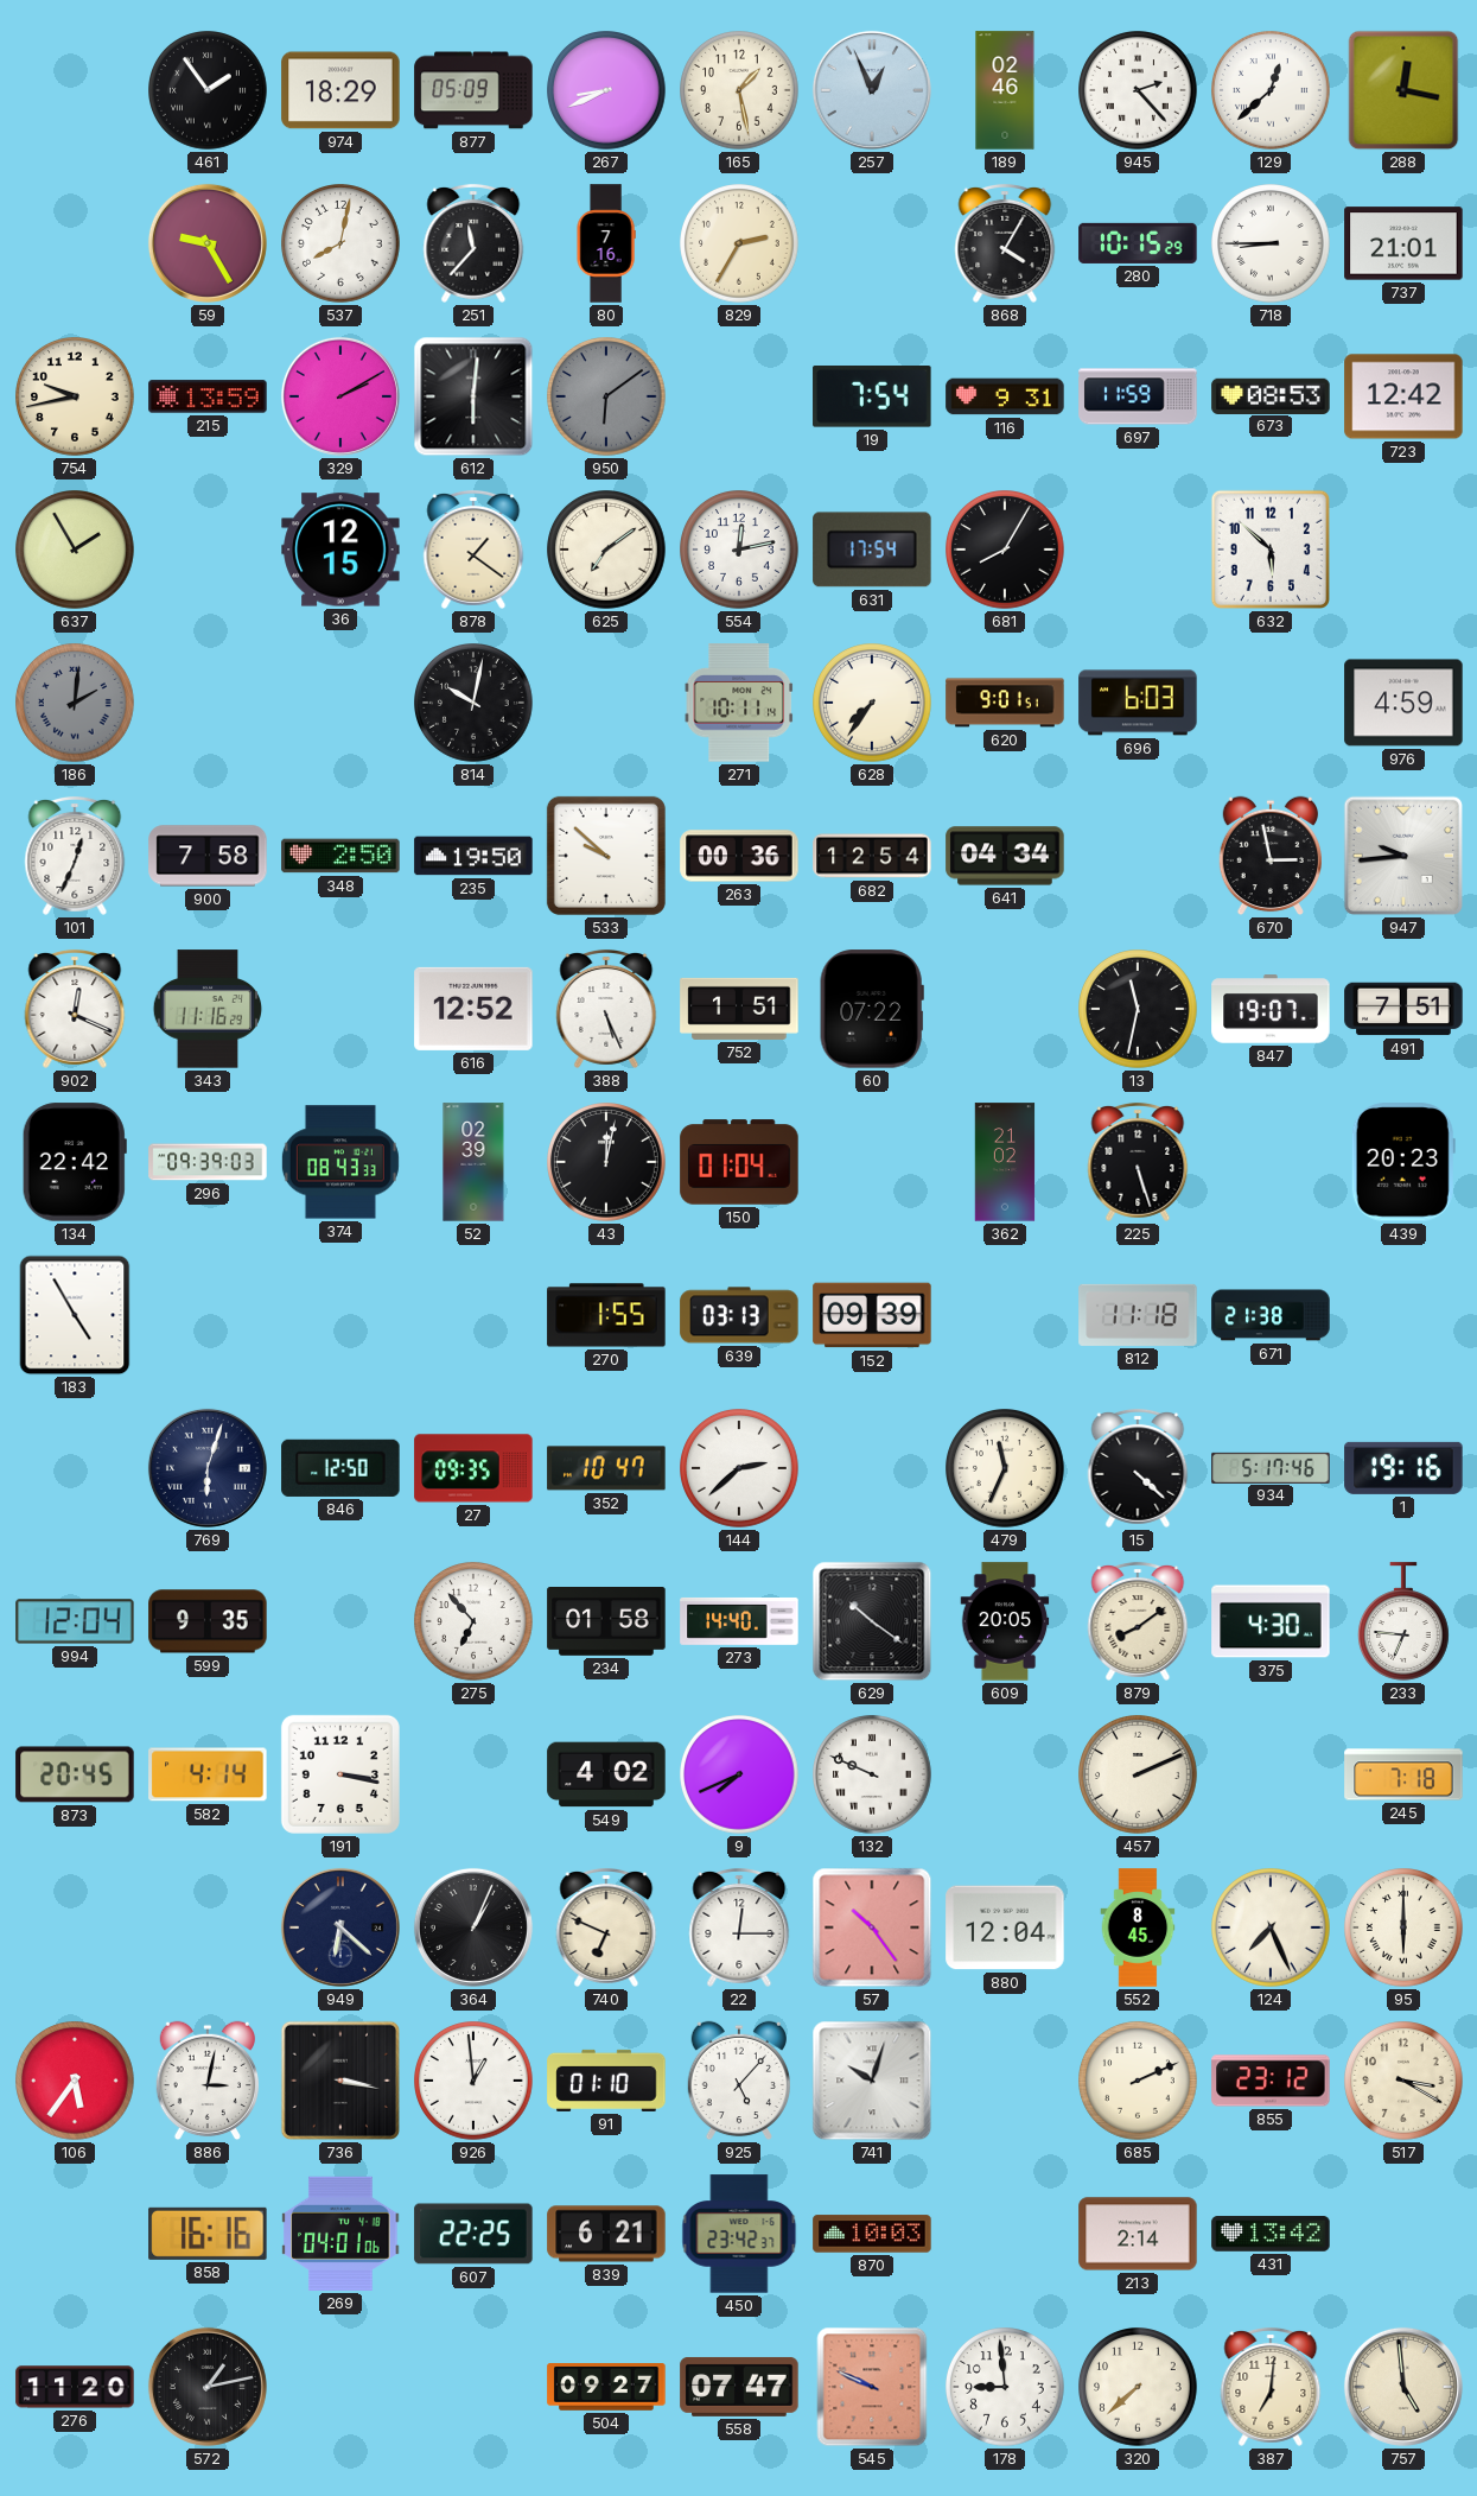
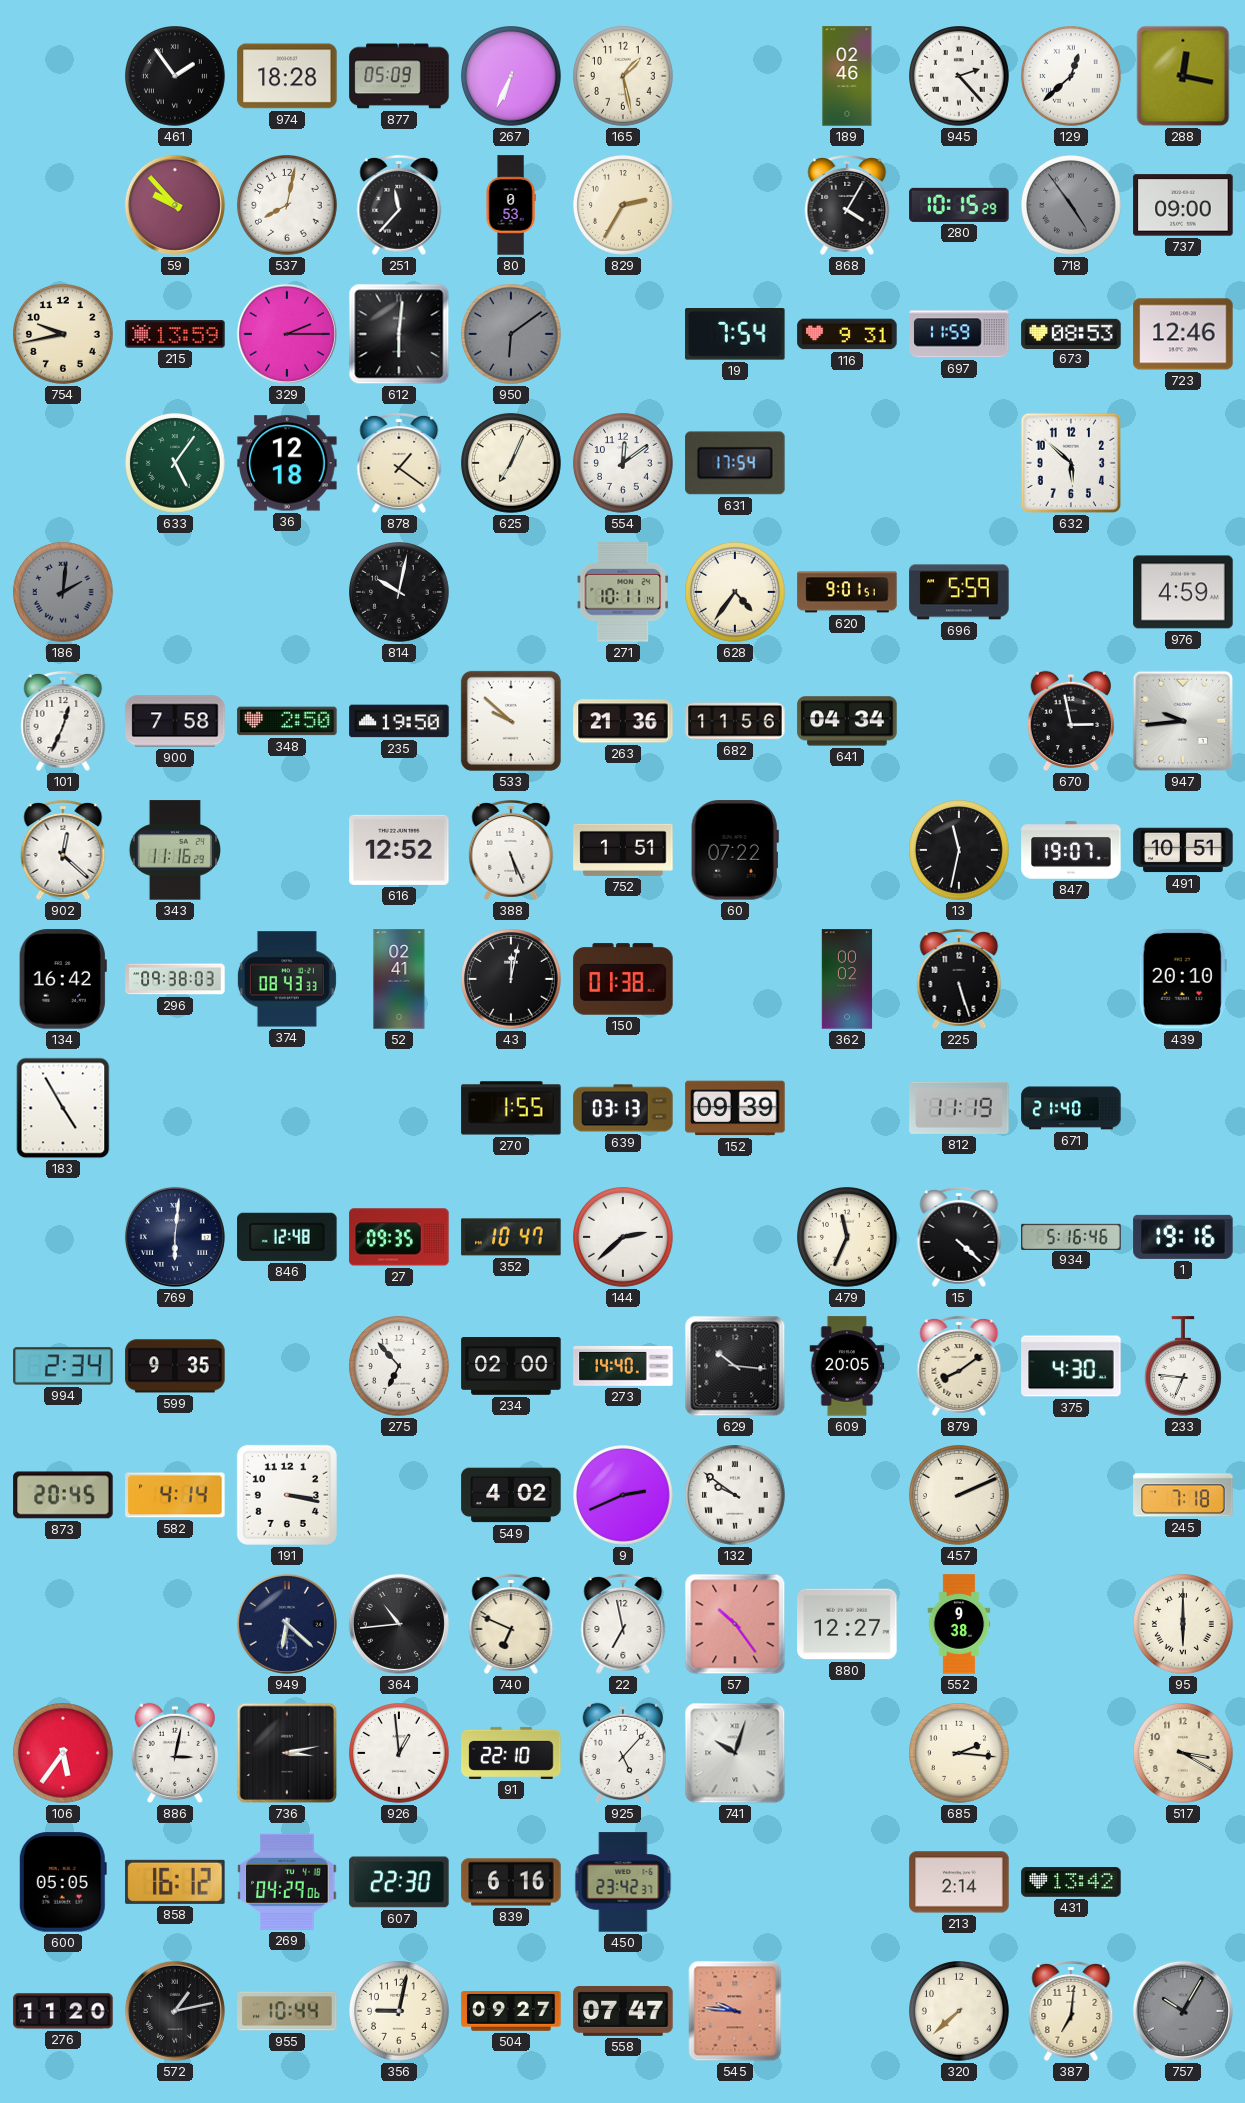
974: 18:29 -> 18:28 (287, 76)
267: 8:41 -> 6:34 (512, 77)
257: 12:56 -> none (872, 90)
59: 9:25 -> 9:53 (175, 205)
80: 7:16 -> 0:53 (511, 205)
718: 8:45 -> 4:54 (1072, 206)
718 dial: white -> grey (1072, 206)
737: 21:01 -> 09:00 (1183, 205)
329: 2:10 -> 2:15 (287, 334)
723: 12:42 -> 12:46 (1183, 334)
637: 1:55 -> none (76, 551)
633: none -> 5:06 (176, 464)
36: 12:15 -> 12:18 (287, 463)
625: 7:09 -> 7:04 (512, 464)
554: 12:13 -> 12:09 (624, 464)
681: 8:05 -> none (1006, 551)
628: 7:36 -> 4:36 (736, 593)
696: 6:03 -> 5:59 (959, 592)
263: 00:36 -> 21:36 (623, 721)
682: 12:54 -> 11:56 (735, 721)
902: 12:19 -> 12:22 (63, 850)
491: 7:51 -> 10:51 (1183, 850)
134: 22:42 -> 16:42 (63, 979)
296: 09:39 -> 09:38 (175, 979)
52: 02:39 -> 02:41 (399, 979)
150: 01:04 -> 01:38 (623, 979)
362: 21:02 -> 00:02 (847, 979)
439: 20:23 -> 20:10 (1183, 979)
812: 11:18 -> 11:19 (959, 1108)
671: 21:38 -> 21:40 (1071, 1108)
769: 6:03 -> 6:01 (175, 1237)
846: 12:50 -> 12:48 (287, 1237)
934: 5:17 -> 5:16 (1071, 1236)
994: 12:04 -> 2:34 (63, 1366)
234: 01:58 -> 02:00 (511, 1367)
629: 10:21 -> 10:16 (735, 1366)
9: 7:41 -> 2:41 (624, 1496)
132: 9:49 -> 9:51 (736, 1496)
364: 1:04 -> 10:44 (399, 1624)
22: 12:15 -> 6:58 (623, 1624)
880: 12:04 -> 12:27 (847, 1624)
552: 8:45 -> 9:38 (959, 1624)
124: 7:26 -> none (1272, 1929)
736: 3:17 -> 3:13 (287, 1753)
91: 01:10 -> 22:10 (511, 1753)
685: 2:11 -> 2:16 (960, 1754)
855: 23:12 -> none (1271, 2081)
600: none -> 05:05 (63, 1882)
858: 16:16 -> 16:12 (175, 1882)
269: 04:01 -> 04:29 (287, 1882)
607: 22:25 -> 22:30 (399, 1882)
839: 6:21 -> 6:16 (511, 1882)
870: 10:03 -> none (872, 2234)
955: none -> 10:44 (287, 2011)
356: none -> 9:02 (400, 2012)
545: 9:49 -> 9:46 (735, 2011)
178: 8:59 -> none (1006, 2388)
757: 4:59 -> 10:05 (1183, 2011)
757 dial: cream -> grey (1183, 2011)
